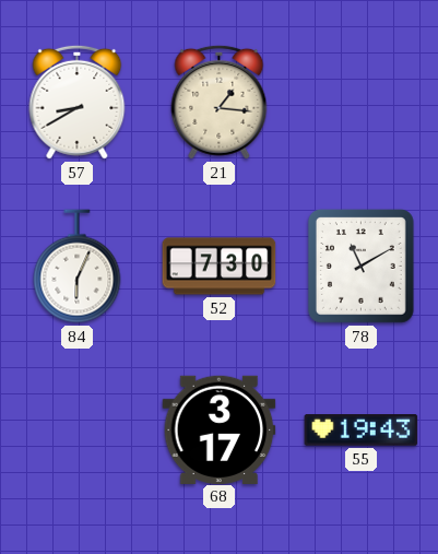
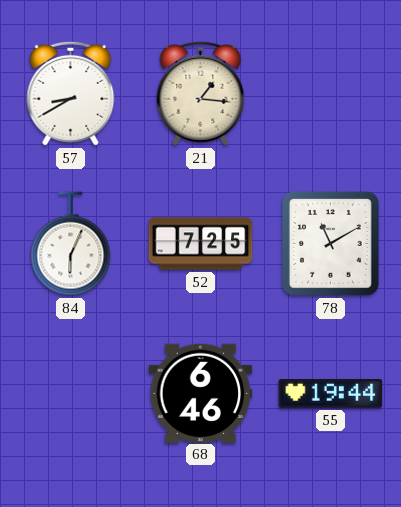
52: 7:30 -> 7:25 (201, 244)
68: 3:17 -> 6:46 (201, 393)
55: 19:43 -> 19:44 (331, 394)
